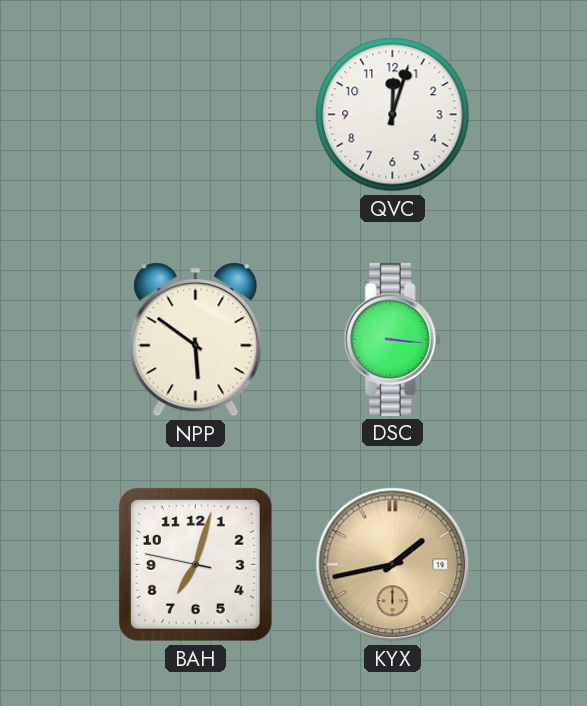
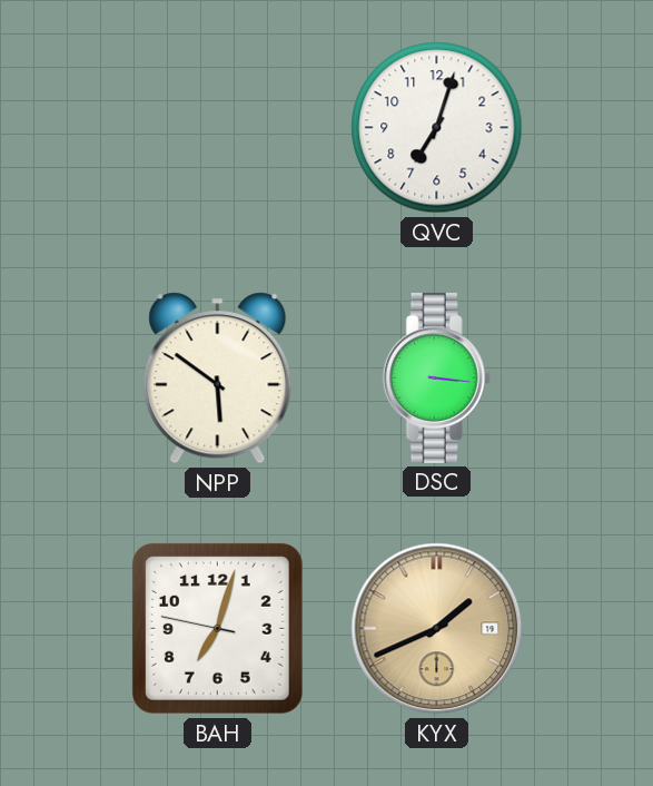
QVC: 12:03 -> 7:03 (437, 128)
KYX: 1:43 -> 1:41 (437, 629)
